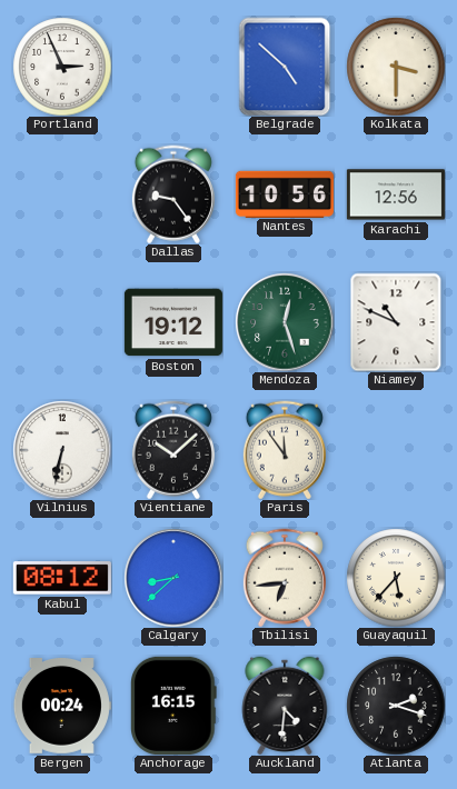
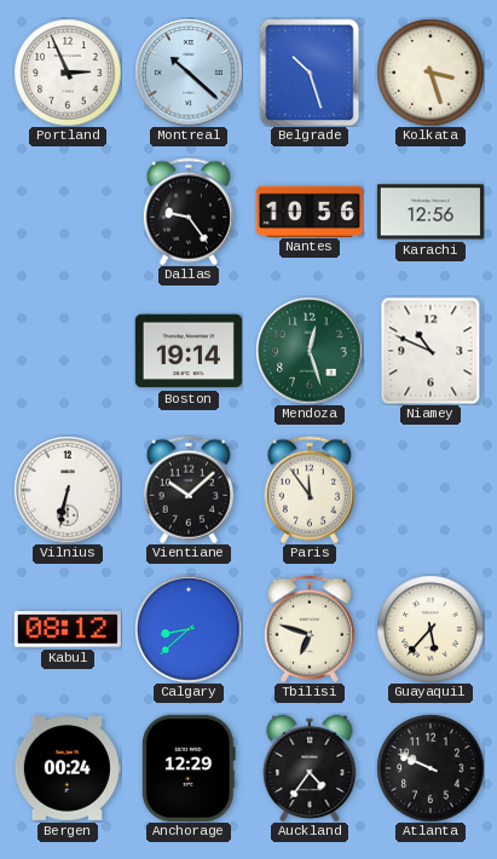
Montreal: none -> 10:22 (189, 73)
Belgrade: 4:52 -> 10:27 (310, 73)
Kolkata: 3:30 -> 3:27 (430, 73)
Boston: 19:12 -> 19:14 (189, 351)
Tbilisi: 6:44 -> 6:48 (310, 629)
Anchorage: 16:15 -> 12:29 (190, 768)
Auckland: 4:31 -> 4:36 (310, 768)
Atlanta: 2:18 -> 9:49 (430, 768)
